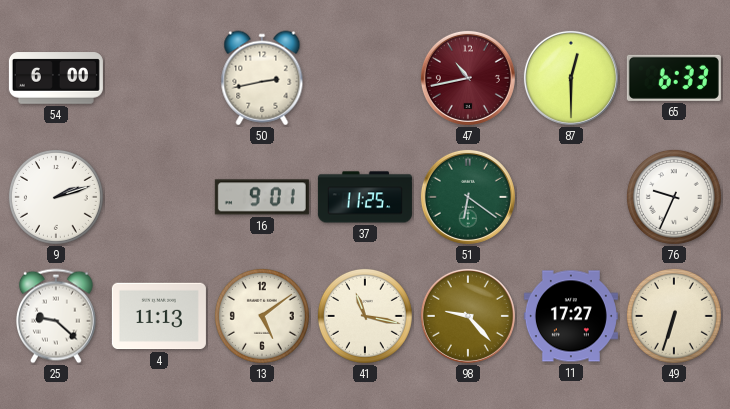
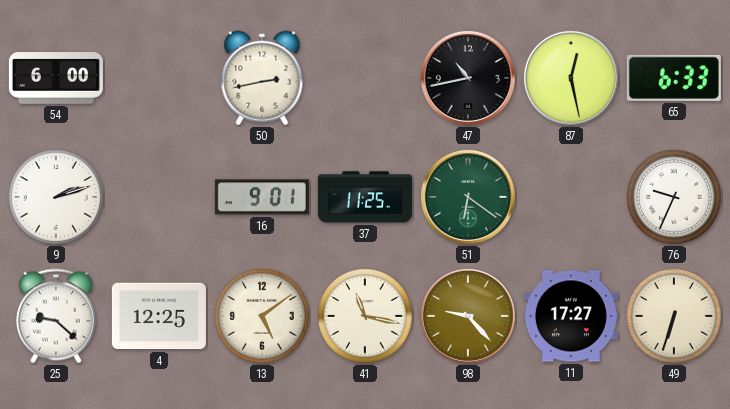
47 dial: burgundy -> black (468, 78)
87: 12:30 -> 12:28 (571, 78)
4: 11:13 -> 12:25 (159, 316)
